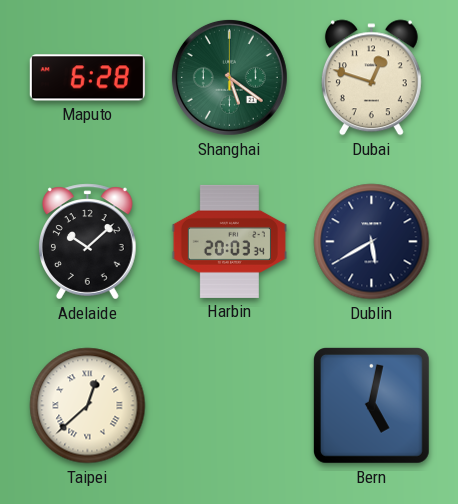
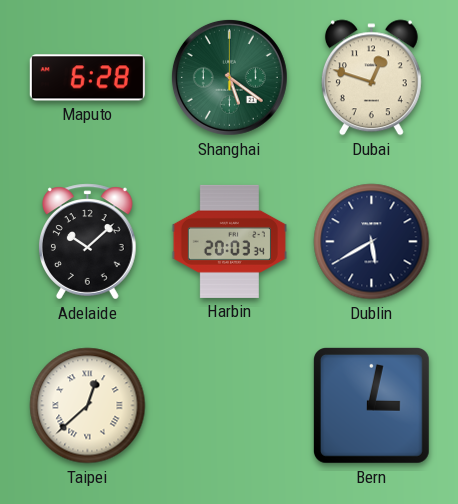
Bern: 5:02 -> 3:02 (371, 405)
